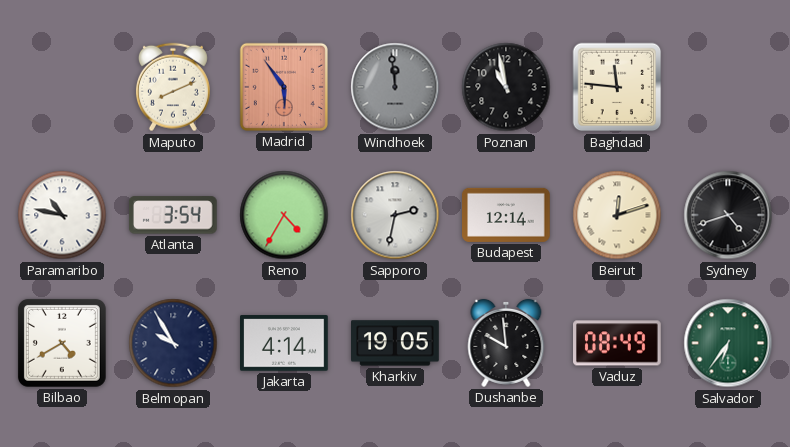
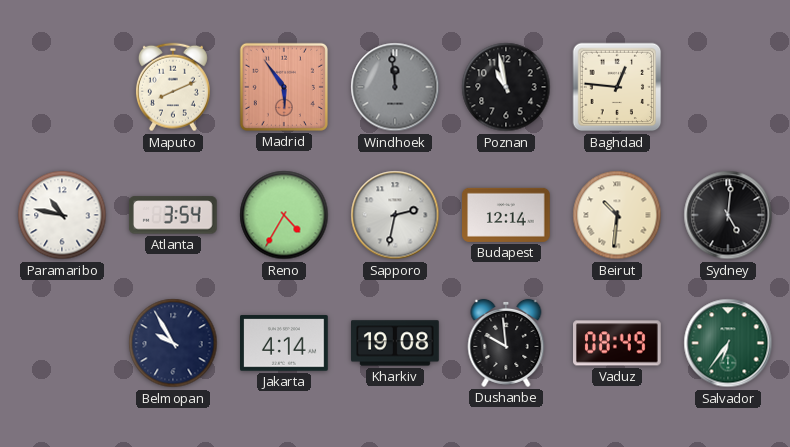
Baghdad: 11:46 -> 12:46 (617, 87)
Beirut: 12:12 -> 10:31 (617, 215)
Sydney: 4:42 -> 5:01 (728, 215)
Bilbao: 4:40 -> none (62, 343)
Kharkiv: 19:05 -> 19:08 (396, 343)
